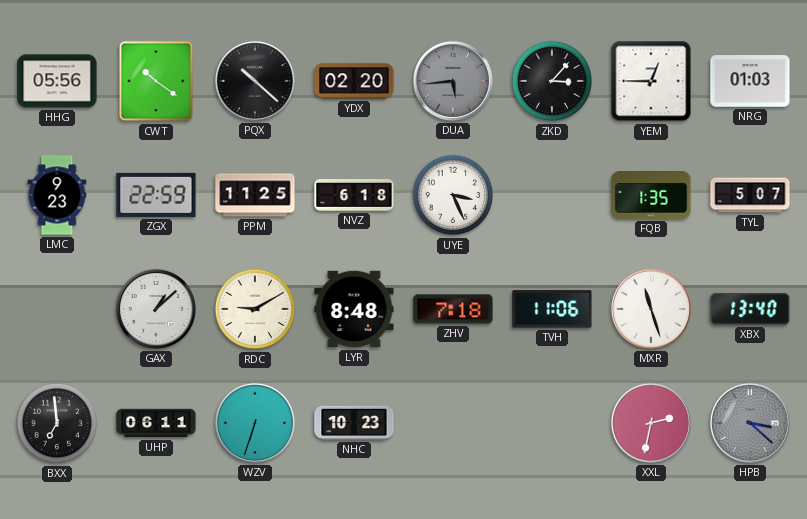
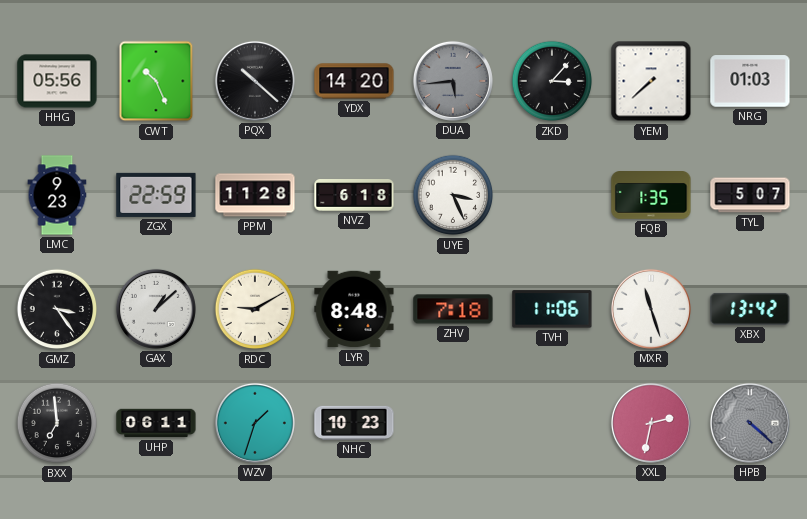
CWT: 10:21 -> 10:26 (156, 81)
YDX: 02:20 -> 14:20 (354, 81)
YEM: 12:45 -> 7:38 (651, 81)
PPM: 11:25 -> 11:28 (255, 195)
GMZ: none -> 3:24 (57, 309)
XBX: 13:40 -> 13:42 (750, 309)
WZV: 6:33 -> 1:33 (255, 423)
HPB: 3:22 -> 4:22 (750, 423)
